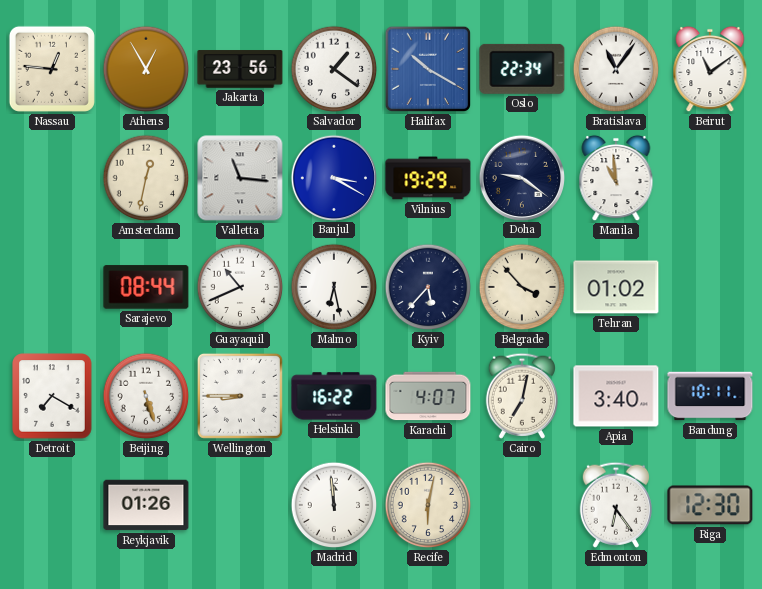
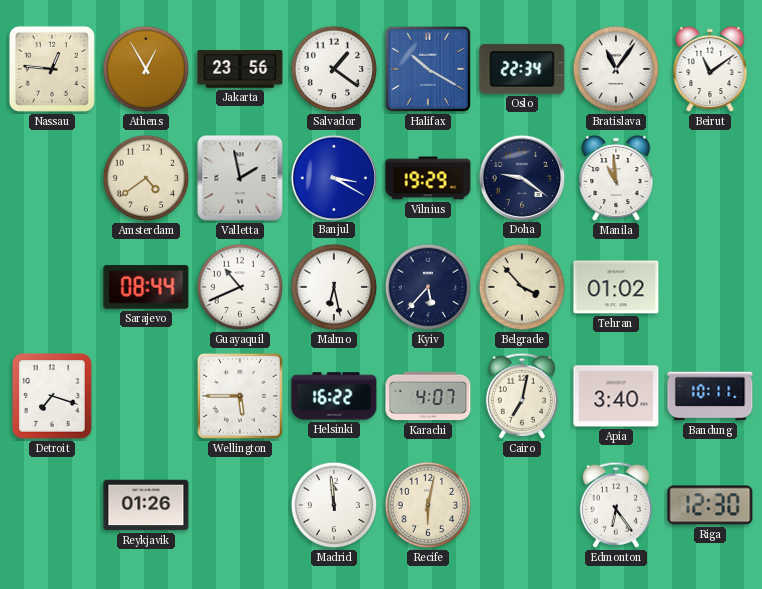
Amsterdam: 12:32 -> 4:39 (146, 178)
Valletta: 11:16 -> 1:58 (240, 178)
Detroit: 7:20 -> 7:18 (52, 396)
Beijing: 5:27 -> none (146, 396)
Wellington: 8:45 -> 5:45 (240, 396)
